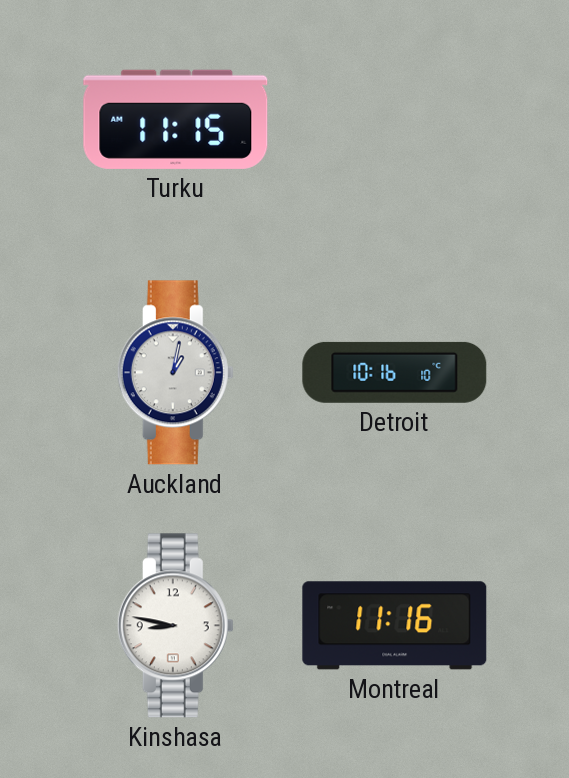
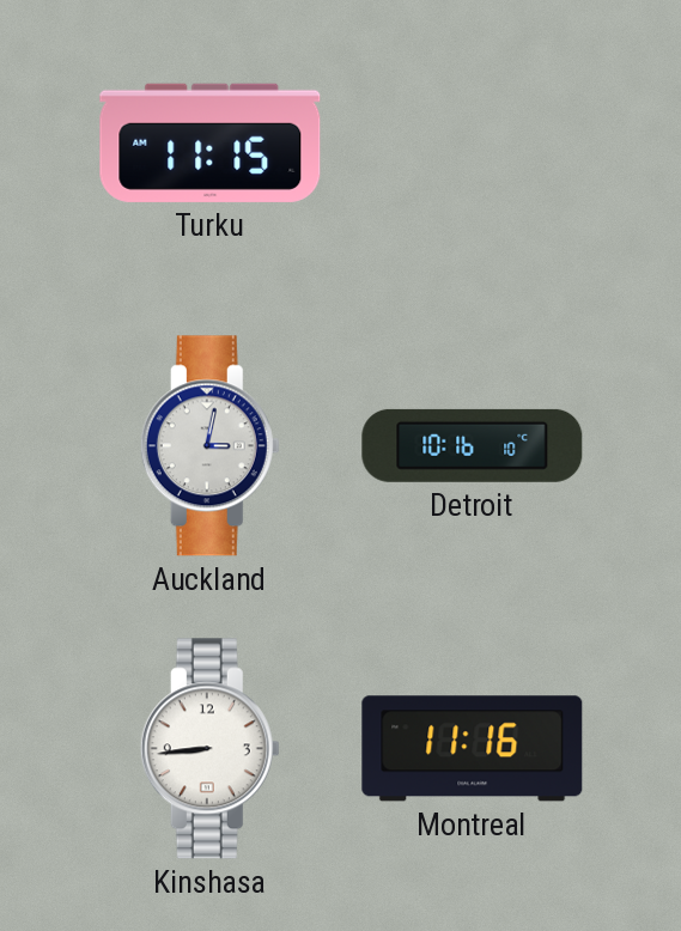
Auckland: 1:02 -> 3:02 (209, 446)
Kinshasa: 8:47 -> 8:44 (209, 749)
